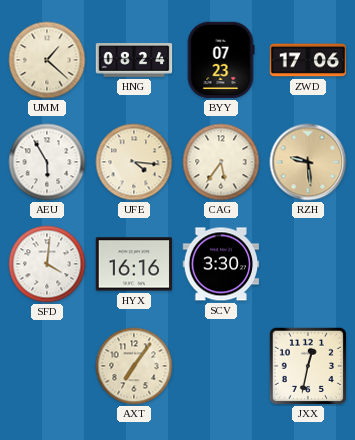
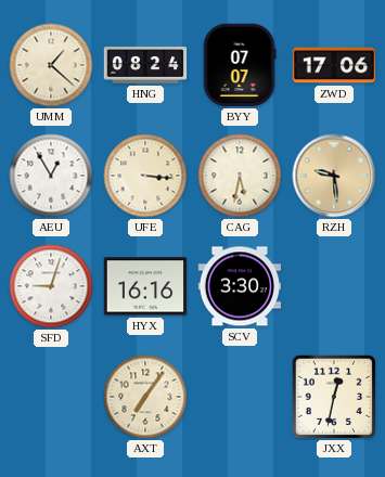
BYY: 07:23 -> 07:07 (240, 65)
AEU: 5:55 -> 12:55 (51, 176)
UFE: 4:16 -> 3:16 (145, 176)
CAG: 5:36 -> 5:32 (240, 176)
SFD: 4:01 -> 9:03 (51, 286)
